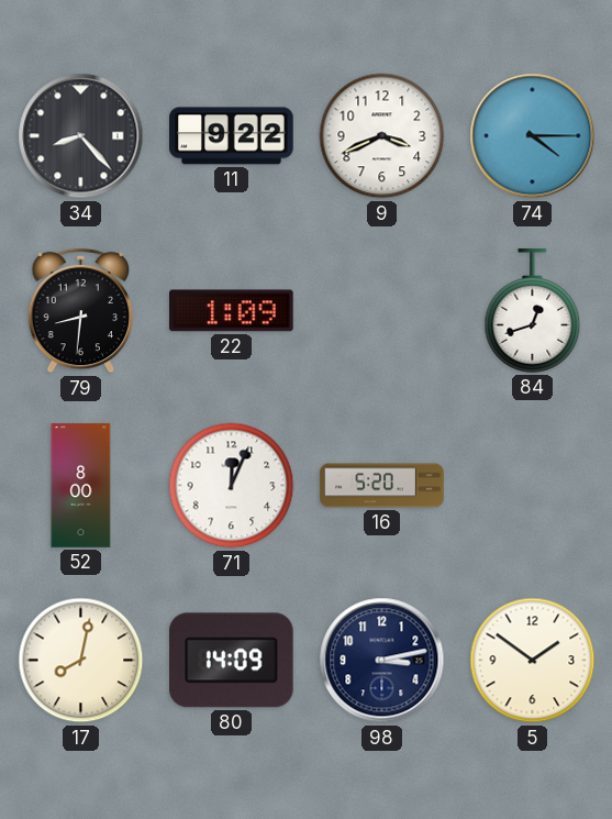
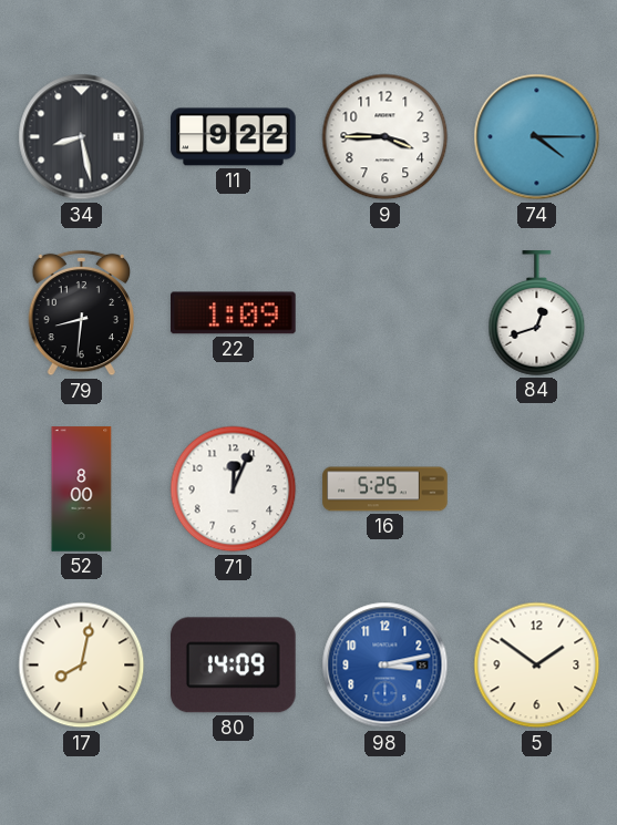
34: 8:23 -> 8:28 (82, 137)
9: 3:41 -> 3:45 (385, 137)
16: 5:20 -> 5:25 (385, 489)
98 dial: navy -> blue (385, 666)
